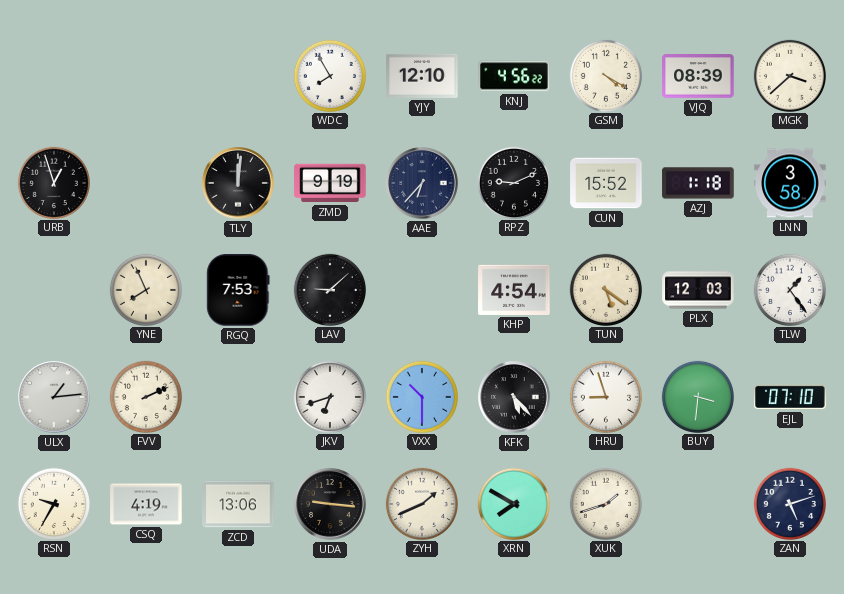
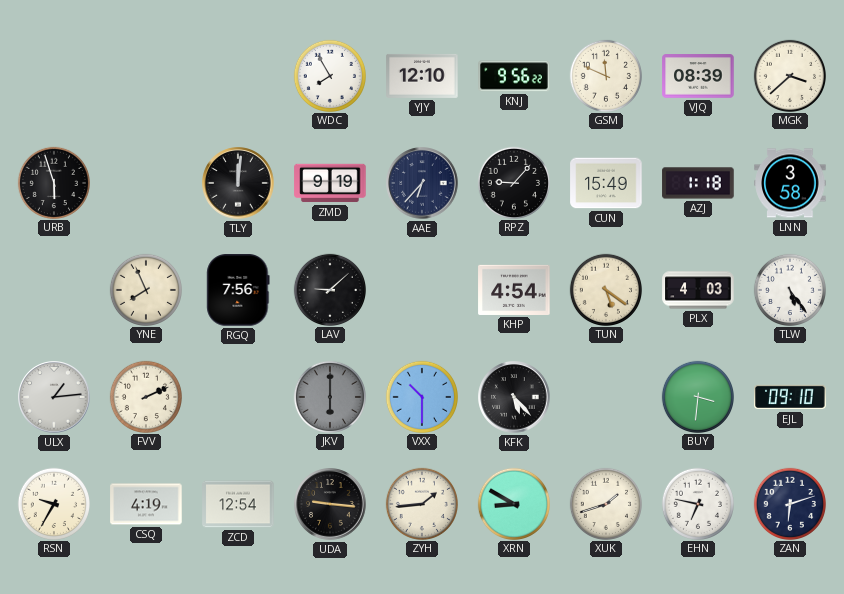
KNJ: 4:56 -> 9:56 (514, 76)
GSM: 4:20 -> 11:49 (605, 75)
URB: 12:57 -> 5:57 (53, 182)
RPZ: 9:11 -> 9:07 (513, 182)
CUN: 15:52 -> 15:49 (606, 183)
RGQ: 7:53 -> 7:56 (238, 290)
PLX: 12:03 -> 4:03 (698, 290)
TLW: 1:24 -> 5:24 (789, 289)
JKV: 6:42 -> 6:00 (329, 396)
JKV dial: white -> grey (329, 396)
HRU: 8:57 -> none (605, 396)
EJL: 07:10 -> 09:10 (790, 397)
ZCD: 13:06 -> 12:54 (238, 504)
ZYH: 1:41 -> 1:44 (421, 503)
XRN: 7:50 -> 8:50 (513, 503)
EHN: none -> 6:47 (697, 503)
ZAN: 5:12 -> 6:12 (789, 503)
